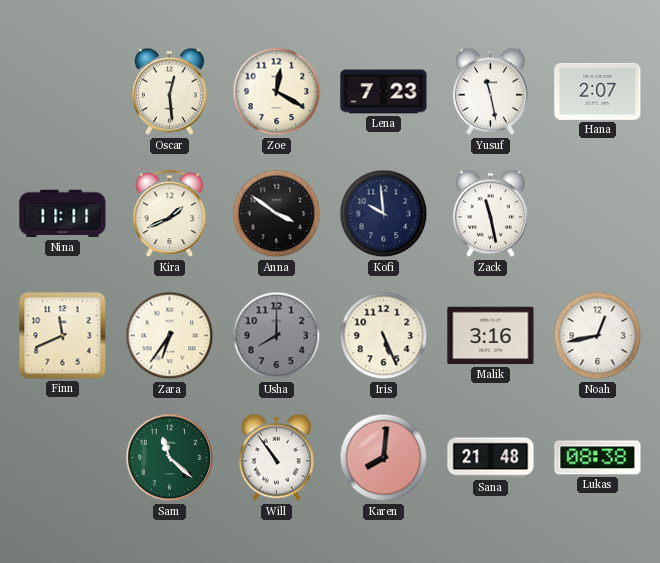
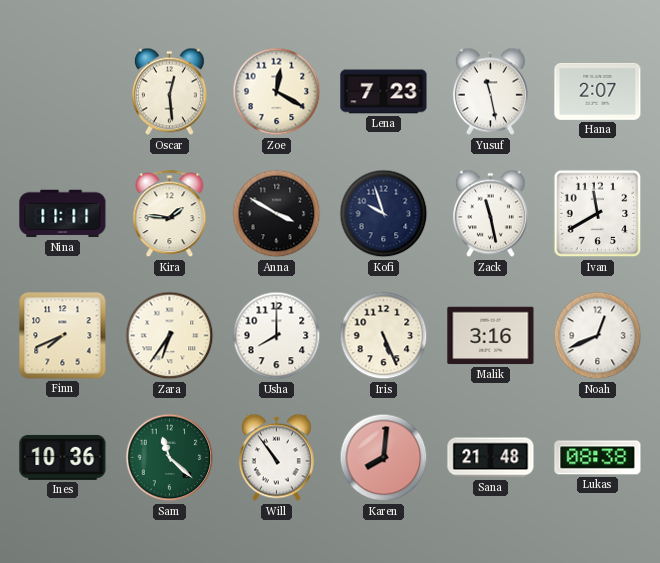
Kira: 1:41 -> 1:46 (170, 214)
Anna: 3:51 -> 3:50 (277, 214)
Kofi: 9:59 -> 9:57 (384, 214)
Ivan: none -> 11:40 (598, 214)
Finn: 11:41 -> 7:41 (63, 336)
Usha dial: grey -> white (277, 336)
Noah: 12:43 -> 12:41 (598, 336)
Ines: none -> 10:36 (63, 457)
